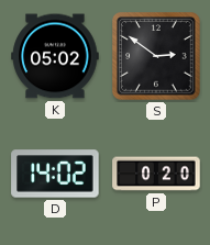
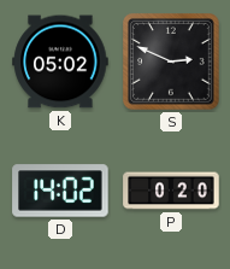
S: 2:51 -> 2:49 (171, 62)
